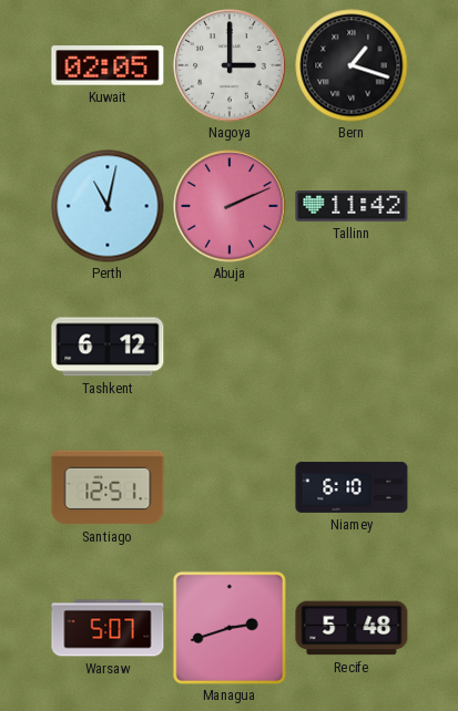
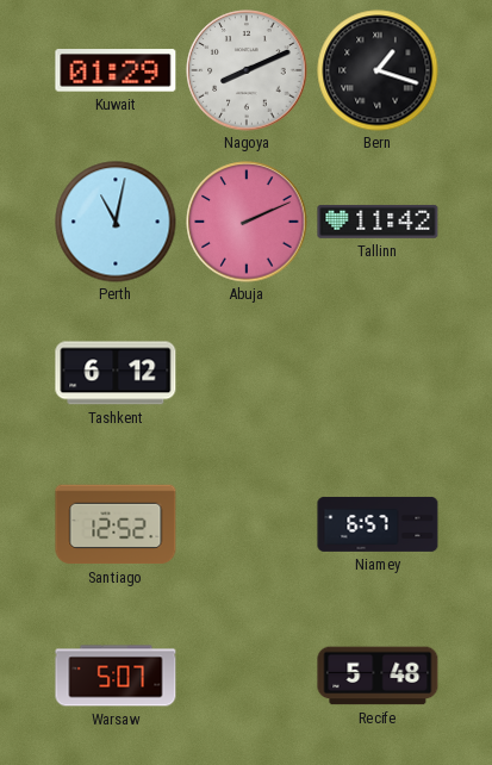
Kuwait: 02:05 -> 01:29 (116, 70)
Nagoya: 3:00 -> 8:11 (247, 70)
Santiago: 12:51 -> 12:52 (116, 524)
Niamey: 6:10 -> 6:57 (378, 524)
Managua: 2:42 -> none (230, 628)
